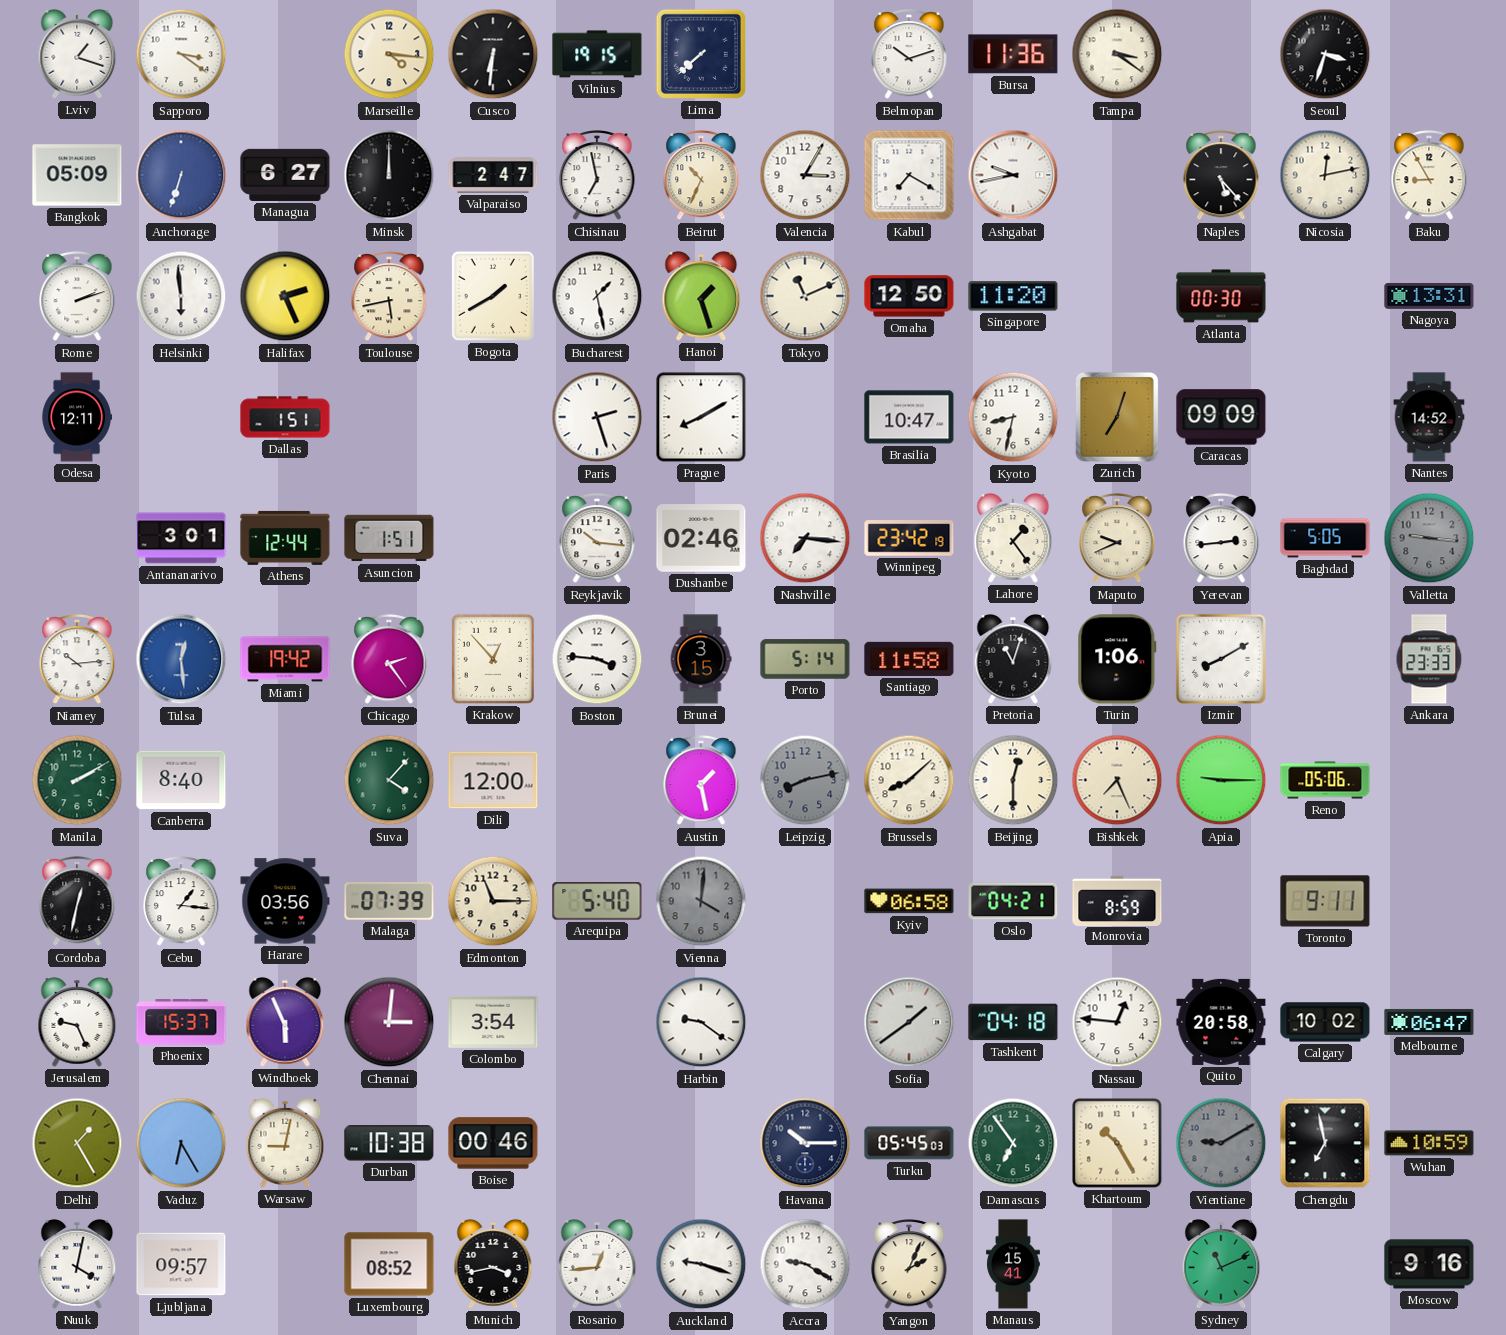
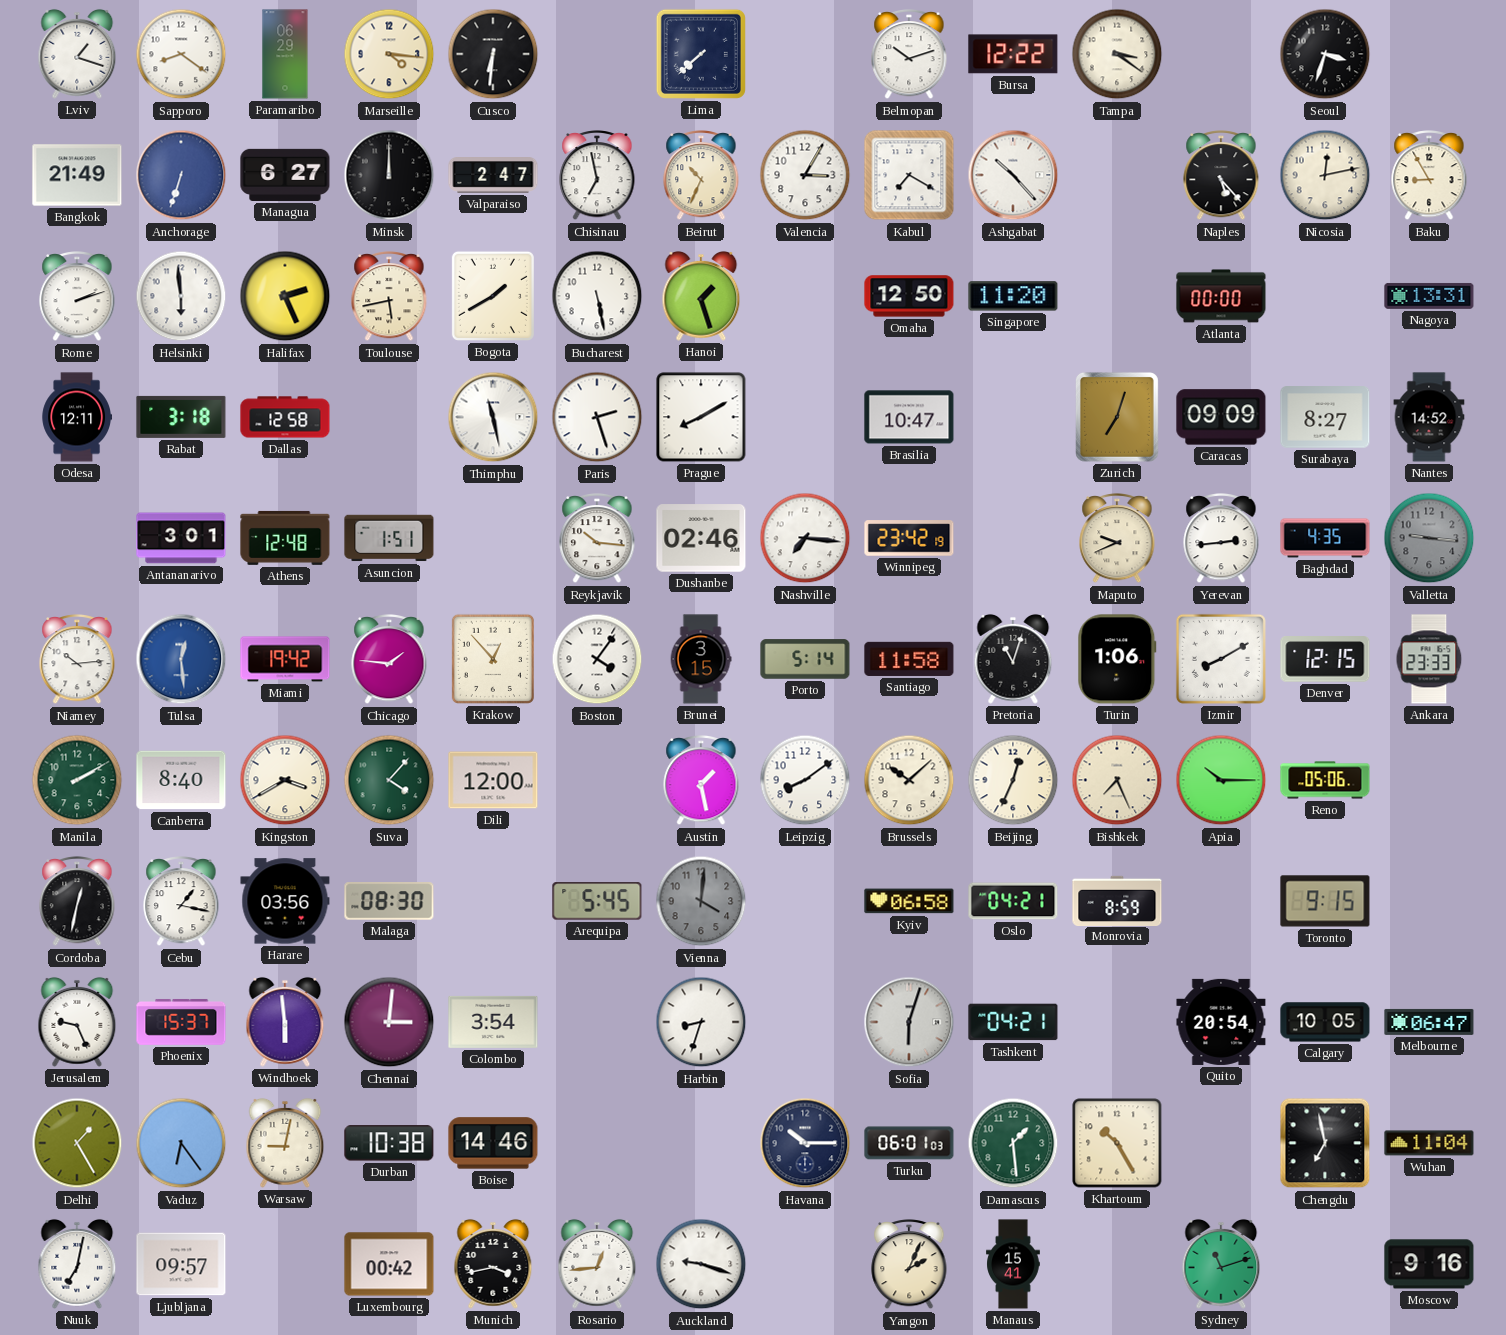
Sapporo: 3:21 -> 8:21 (181, 54)
Paramaribo: none -> 06:29 (285, 54)
Vilnius: 19:15 -> none (597, 54)
Bursa: 11:36 -> 12:22 (1013, 54)
Bangkok: 05:09 -> 21:49 (77, 175)
Ashgabat: 9:43 -> 10:23 (1013, 175)
Bucharest: 1:28 -> 5:28 (597, 296)
Tokyo: 11:11 -> none (805, 296)
Atlanta: 00:30 -> 00:00 (1221, 296)
Rabat: none -> 3:18 (181, 417)
Dallas: 1:51 -> 12:58 (285, 417)
Thimphu: none -> 11:28 (493, 417)
Kyoto: 8:32 -> none (1013, 417)
Surabaya: none -> 8:27 (1325, 417)
Athens: 12:44 -> 12:48 (285, 538)
Lahore: 1:24 -> none (1013, 538)
Baghdad: 5:05 -> 4:35 (1325, 538)
Chicago: 2:24 -> 1:46 (389, 660)
Boston: 3:46 -> 4:06 (597, 659)
Denver: none -> 12:15 (1325, 659)
Kingston: none -> 3:40 (285, 780)
Leipzig: 8:13 -> 8:09 (805, 780)
Leipzig dial: grey -> white (805, 780)
Brussels: 8:08 -> 10:08 (909, 780)
Beijing: 12:30 -> 12:34 (1013, 780)
Apia: 9:15 -> 10:15 (1221, 780)
Cebu: 1:16 -> 1:17 (181, 902)
Malaga: 07:39 -> 08:30 (389, 901)
Edmonton: 11:15 -> none (493, 901)
Arequipa: 5:40 -> 5:45 (597, 901)
Toronto: 9:11 -> 9:15 (1325, 901)
Windhoek: 5:56 -> 5:59 (285, 1022)
Harbin: 9:21 -> 8:33 (701, 1022)
Sofia: 1:39 -> 6:03 (909, 1022)
Tashkent: 04:18 -> 04:21 (1013, 1022)
Nassau: 12:46 -> none (1117, 1022)
Quito: 20:58 -> 20:54 (1221, 1022)
Calgary: 10:02 -> 10:05 (1325, 1022)
Vaduz: 6:25 -> 6:24 (181, 1143)
Boise: 00:46 -> 14:46 (493, 1143)
Turku: 05:45 -> 06:01 (909, 1143)
Damascus: 6:54 -> 1:29 (1013, 1143)
Vientiane: 9:10 -> none (1221, 1143)
Wuhan: 10:59 -> 11:04 (1429, 1143)
Nuuk: 4:02 -> 7:02 (77, 1264)
Luxembourg: 08:52 -> 00:42 (389, 1264)
Accra: 9:20 -> none (805, 1264)
Sydney: 11:11 -> 11:12 (1221, 1264)
